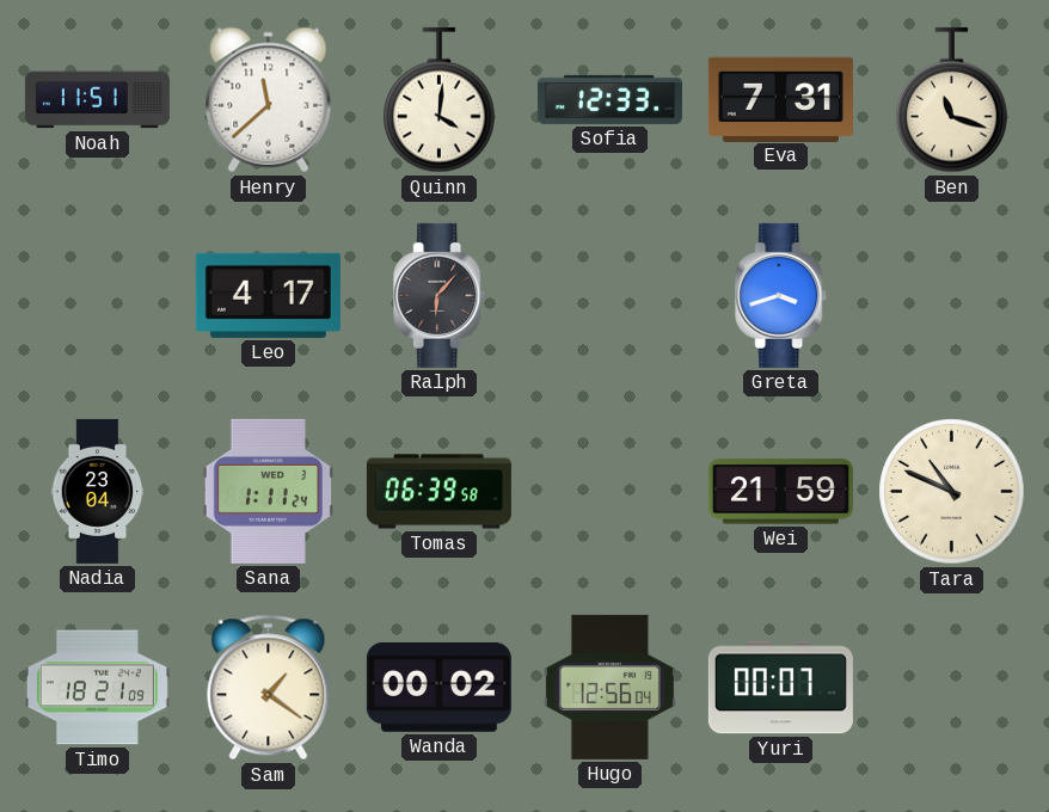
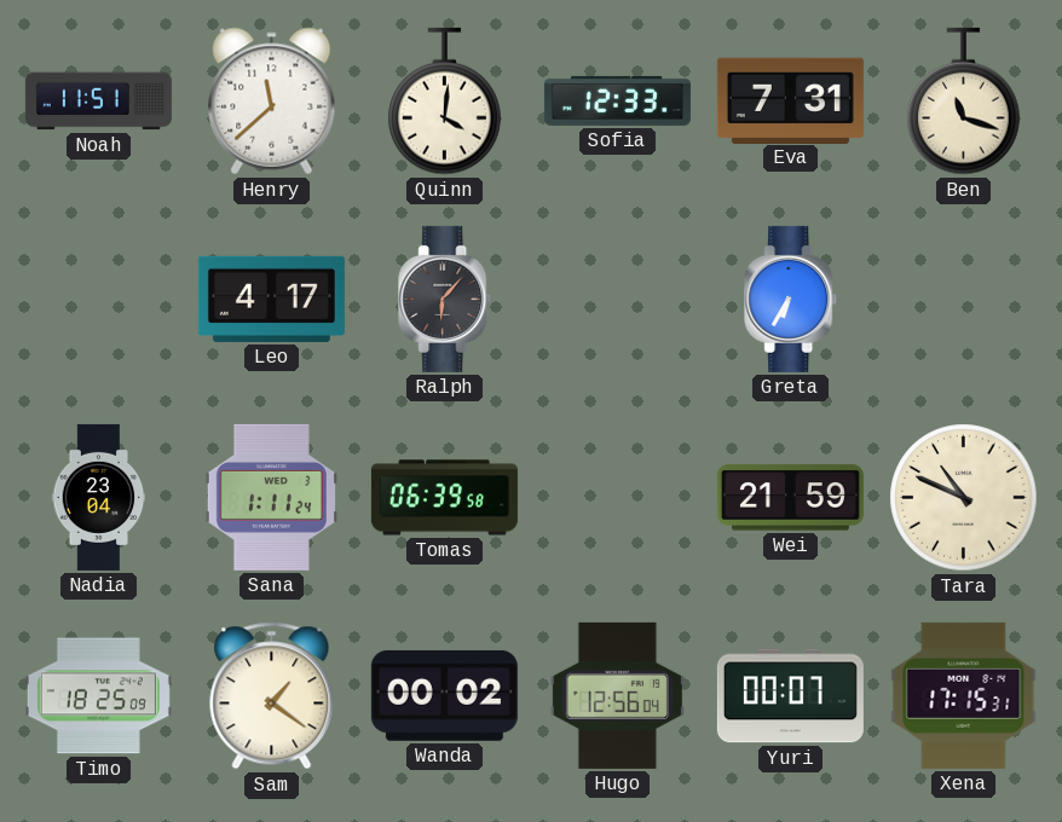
Greta: 3:42 -> 6:35 (791, 299)
Timo: 18:21 -> 18:25 (98, 696)
Xena: none -> 17:15 (964, 695)
